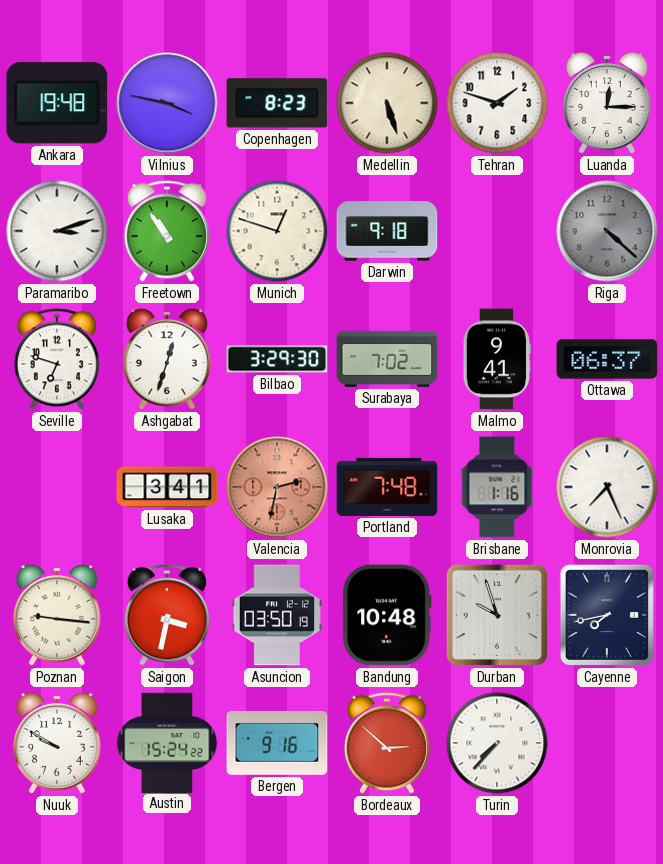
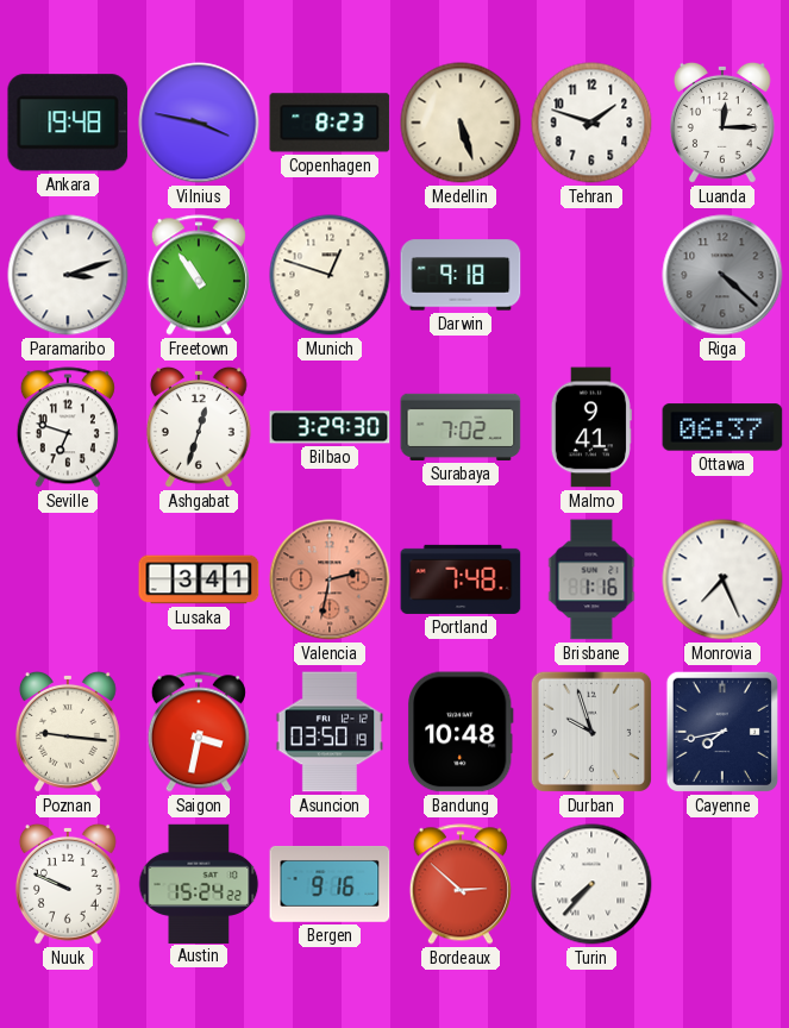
Nuuk: 9:50 -> 9:49 (68, 884)
